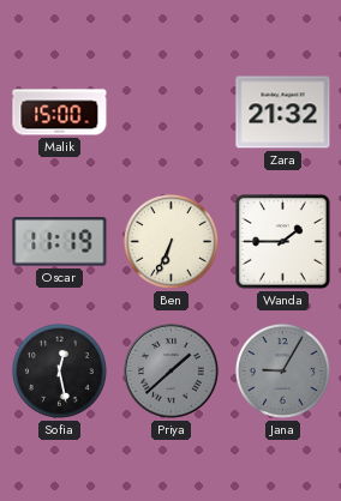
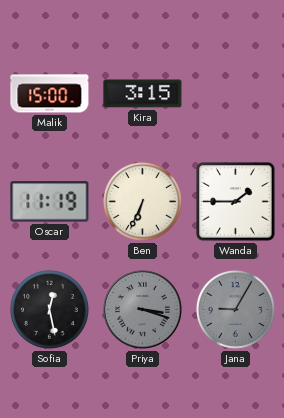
Kira: none -> 3:15 (143, 94)
Zara: 21:32 -> none (283, 113)
Priya: 1:38 -> 3:18 (143, 310)
